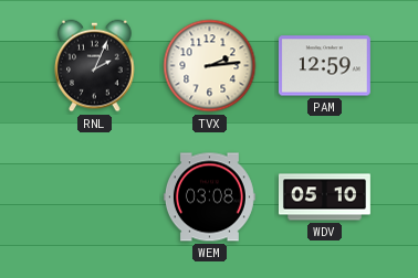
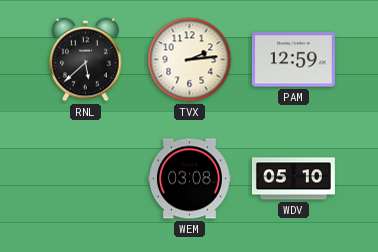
RNL: 2:04 -> 5:38 (86, 60)
